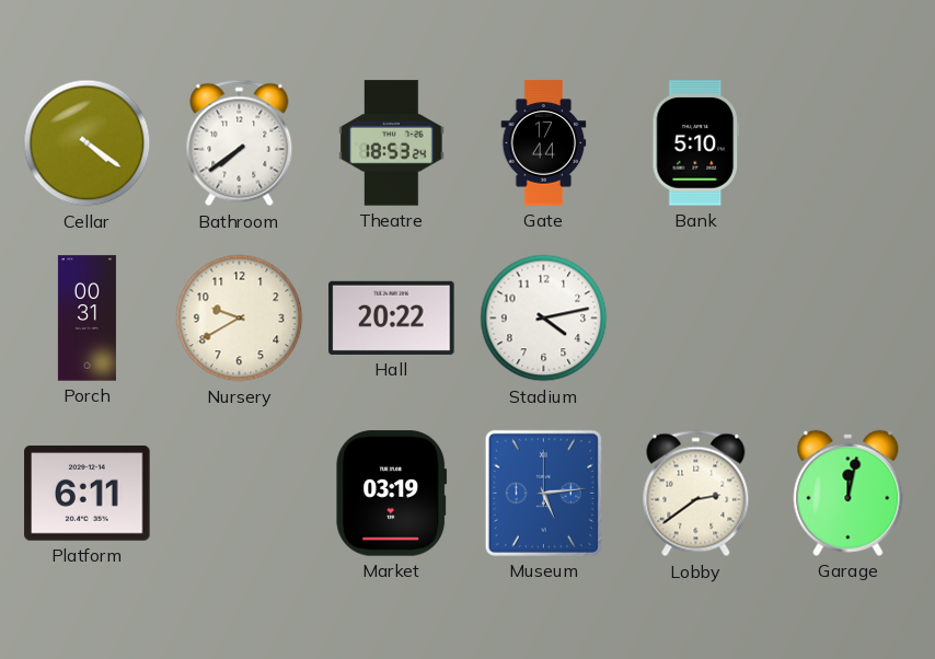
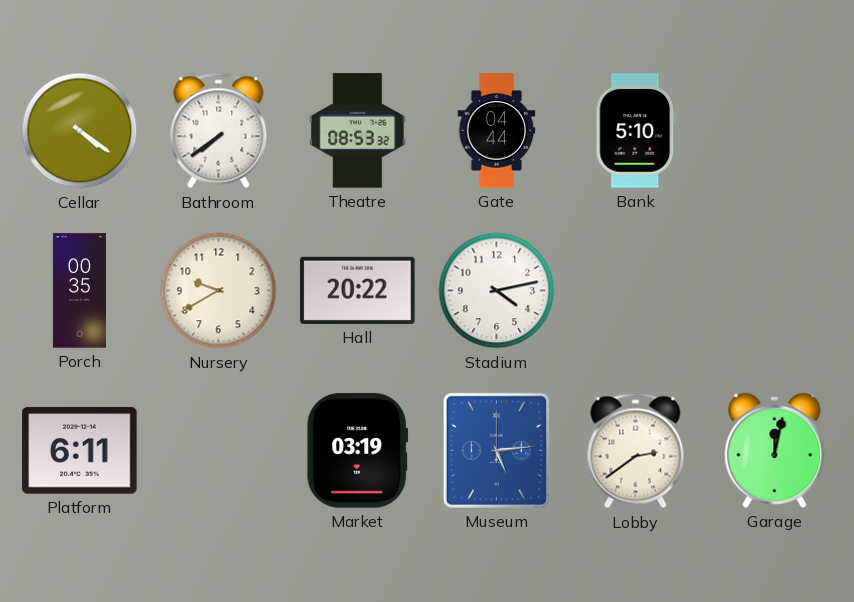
Theatre: 18:53 -> 08:53 (358, 131)
Gate: 17:44 -> 04:44 (497, 131)
Porch: 00:31 -> 00:35 (79, 291)
